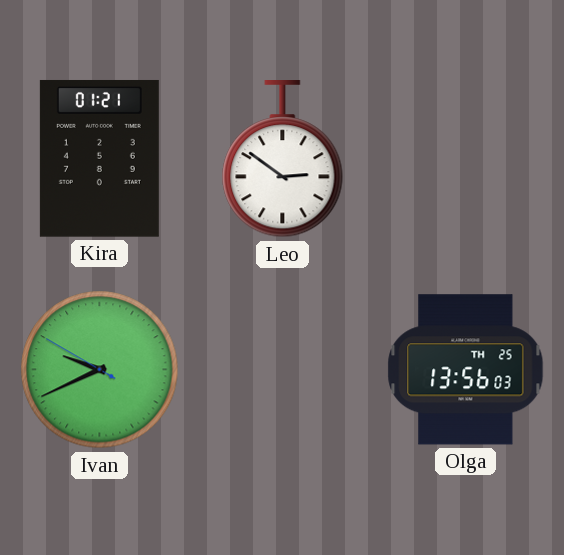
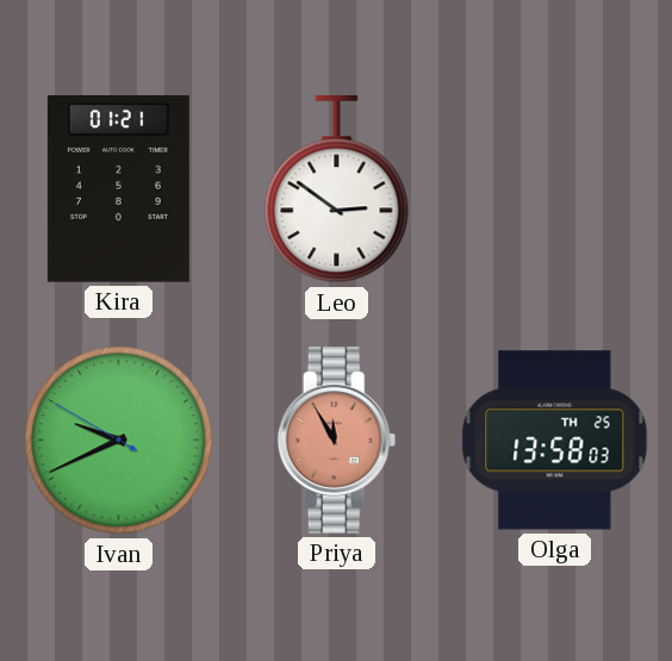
Priya: none -> 11:55 (337, 441)
Olga: 13:56 -> 13:58 (555, 441)
